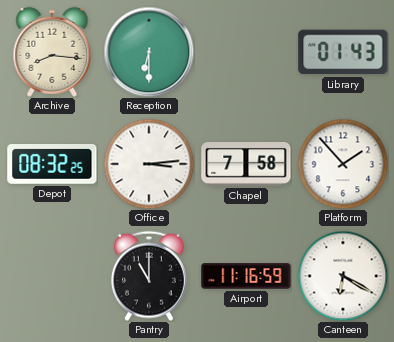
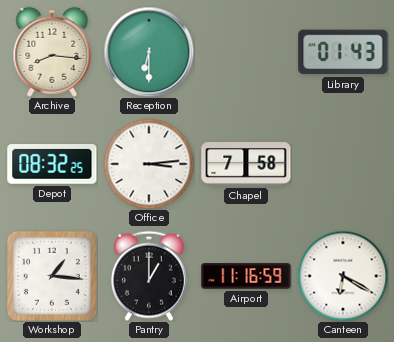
Platform: 1:53 -> none (343, 164)
Workshop: none -> 1:16 (52, 276)
Pantry: 11:00 -> 1:00 (149, 276)
